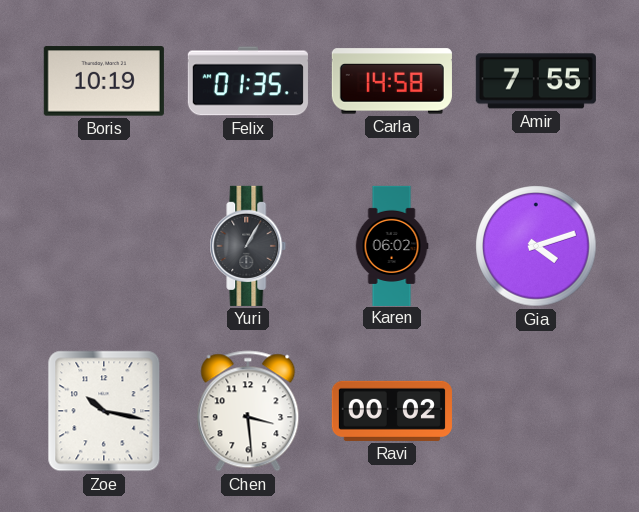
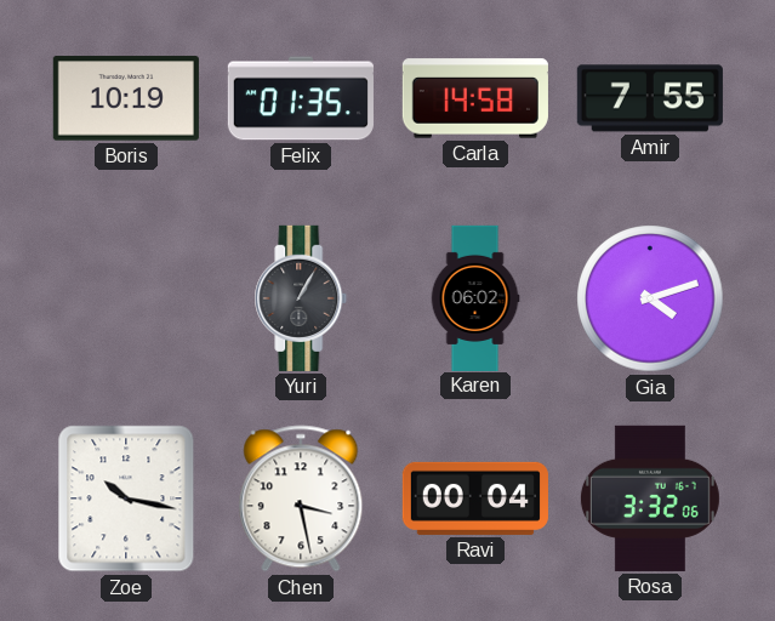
Chen: 3:29 -> 3:28 (301, 498)
Ravi: 00:02 -> 00:04 (475, 498)
Rosa: none -> 3:32 (650, 498)
